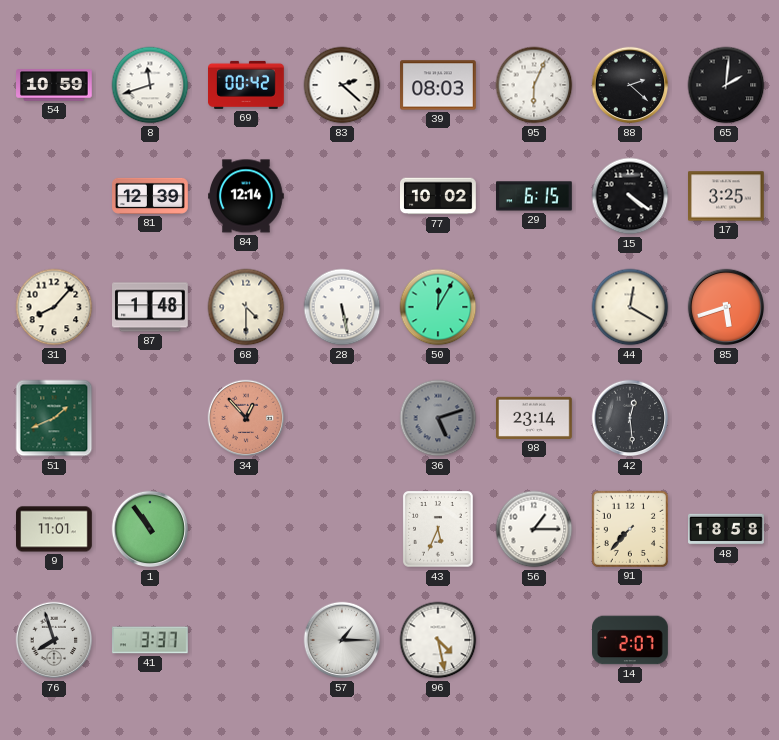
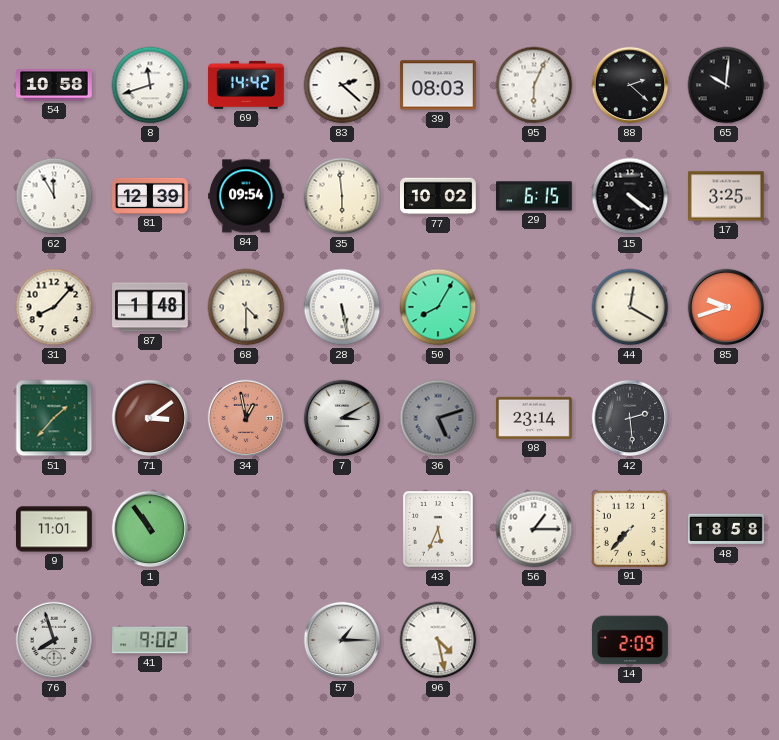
54: 10:59 -> 10:58 (55, 85)
69: 00:42 -> 14:42 (247, 85)
65: 2:01 -> 10:01 (726, 85)
62: none -> 11:55 (54, 196)
84: 12:14 -> 09:54 (247, 196)
35: none -> 5:59 (342, 196)
50: 12:05 -> 8:05 (438, 307)
85: 5:42 -> 9:42 (726, 307)
51: 1:41 -> 1:37 (54, 418)
71: none -> 3:09 (150, 418)
34: 12:53 -> 12:58 (246, 418)
7: none -> 3:10 (342, 418)
42: 12:29 -> 2:29 (630, 418)
41: 3:37 -> 9:02 (151, 640)
14: 2:07 -> 2:09 (631, 640)
